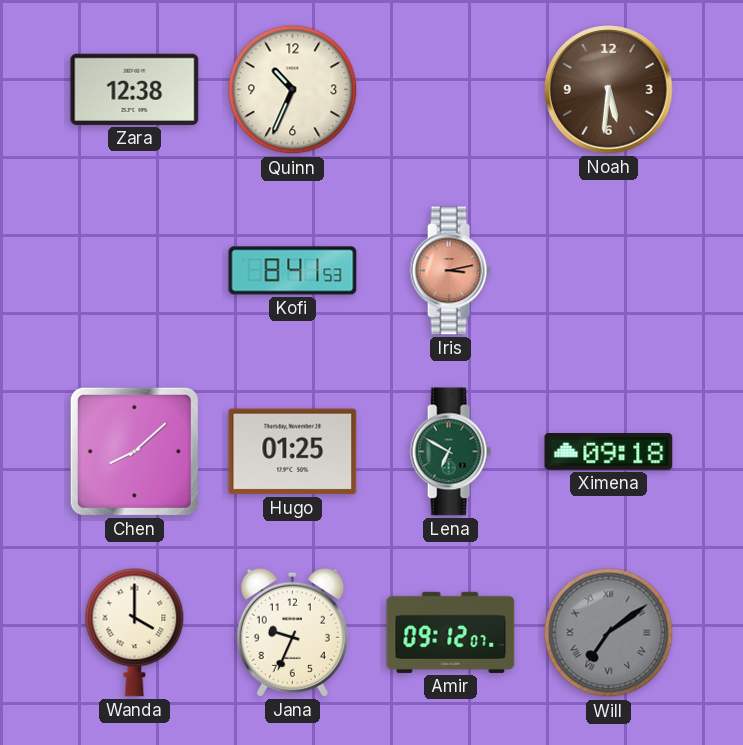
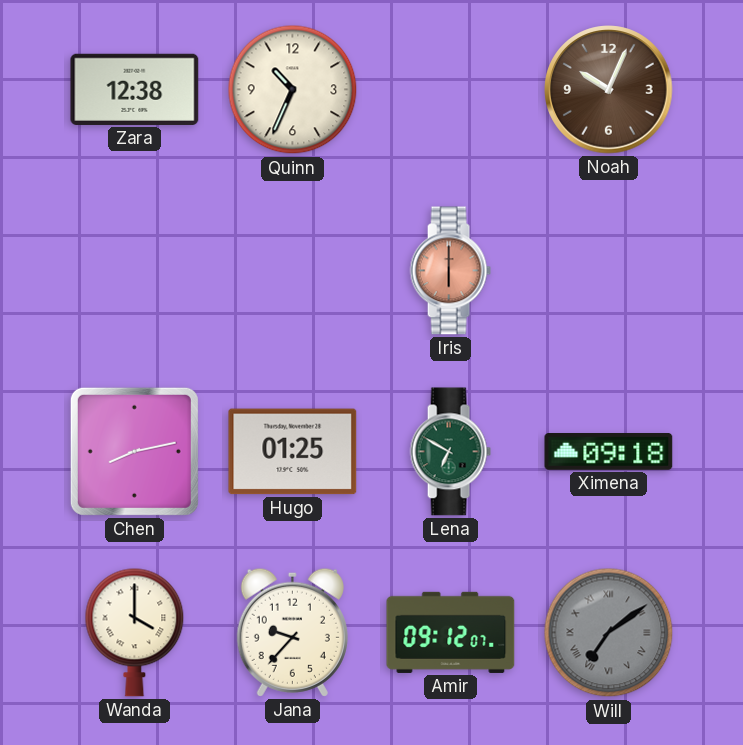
Noah: 5:31 -> 10:04 (609, 90)
Kofi: 8:41 -> none (293, 271)
Iris: 3:13 -> 6:00 (450, 271)
Chen: 8:08 -> 8:13 (134, 451)
Jana: 9:34 -> 9:37 (292, 632)
